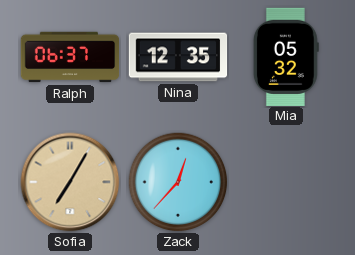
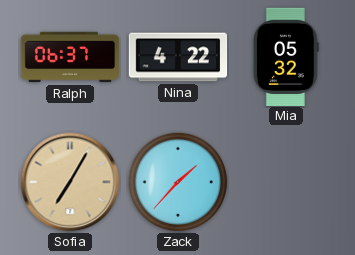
Nina: 12:35 -> 4:22 (178, 57)
Zack: 12:37 -> 1:37 (178, 182)
